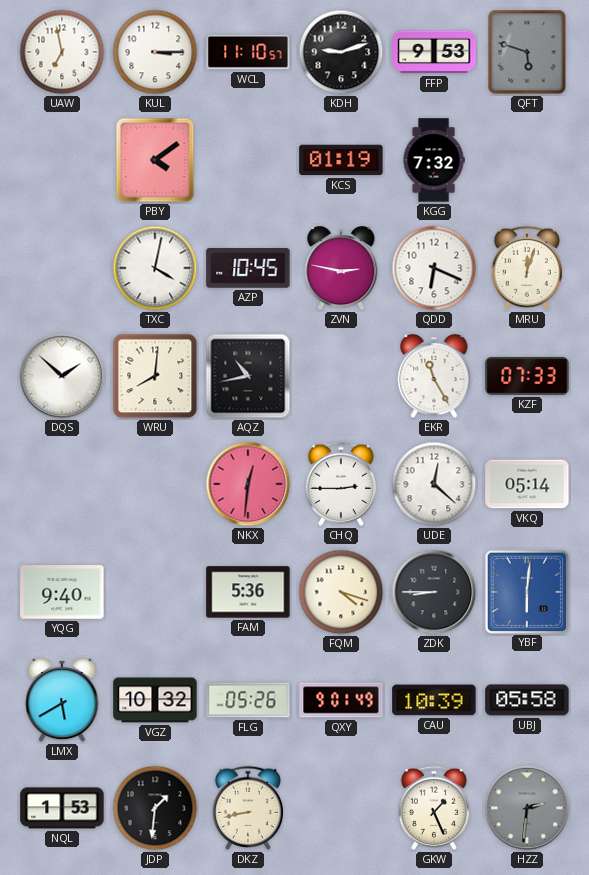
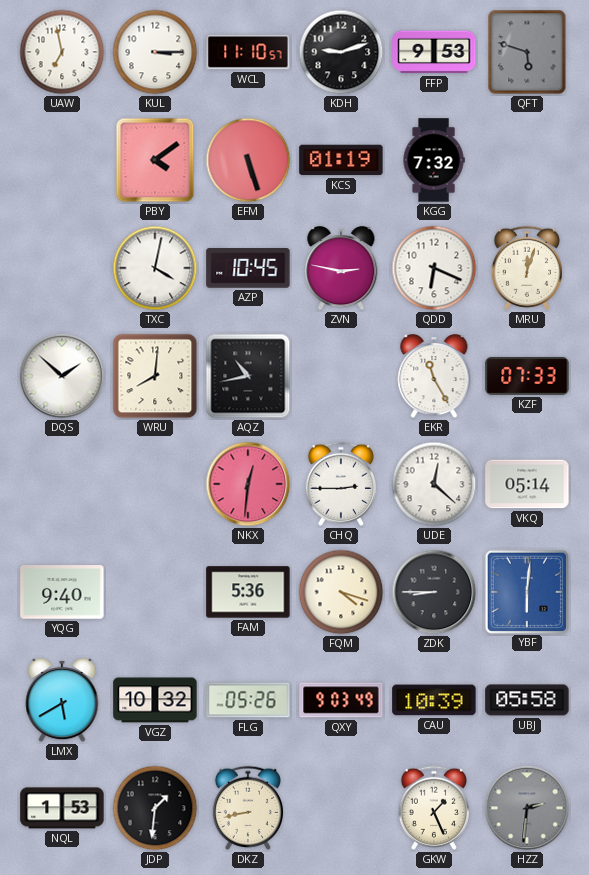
EFM: none -> 5:27 (248, 160)
QXY: 9:01 -> 9:03 (341, 700)
